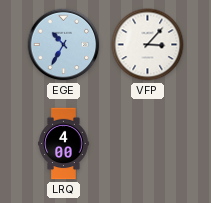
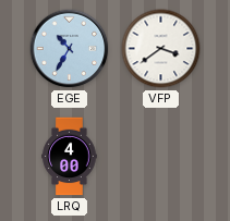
VFP: 3:07 -> 3:39 (161, 49)
